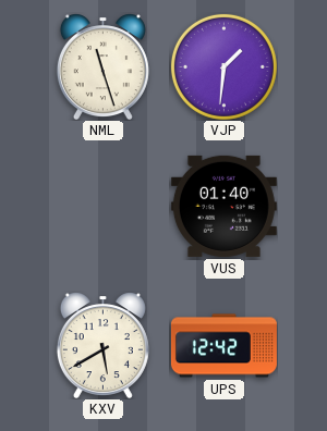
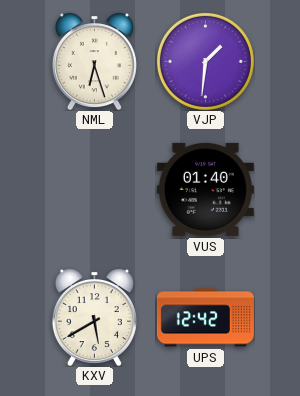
NML: 11:27 -> 6:27 (94, 61)
